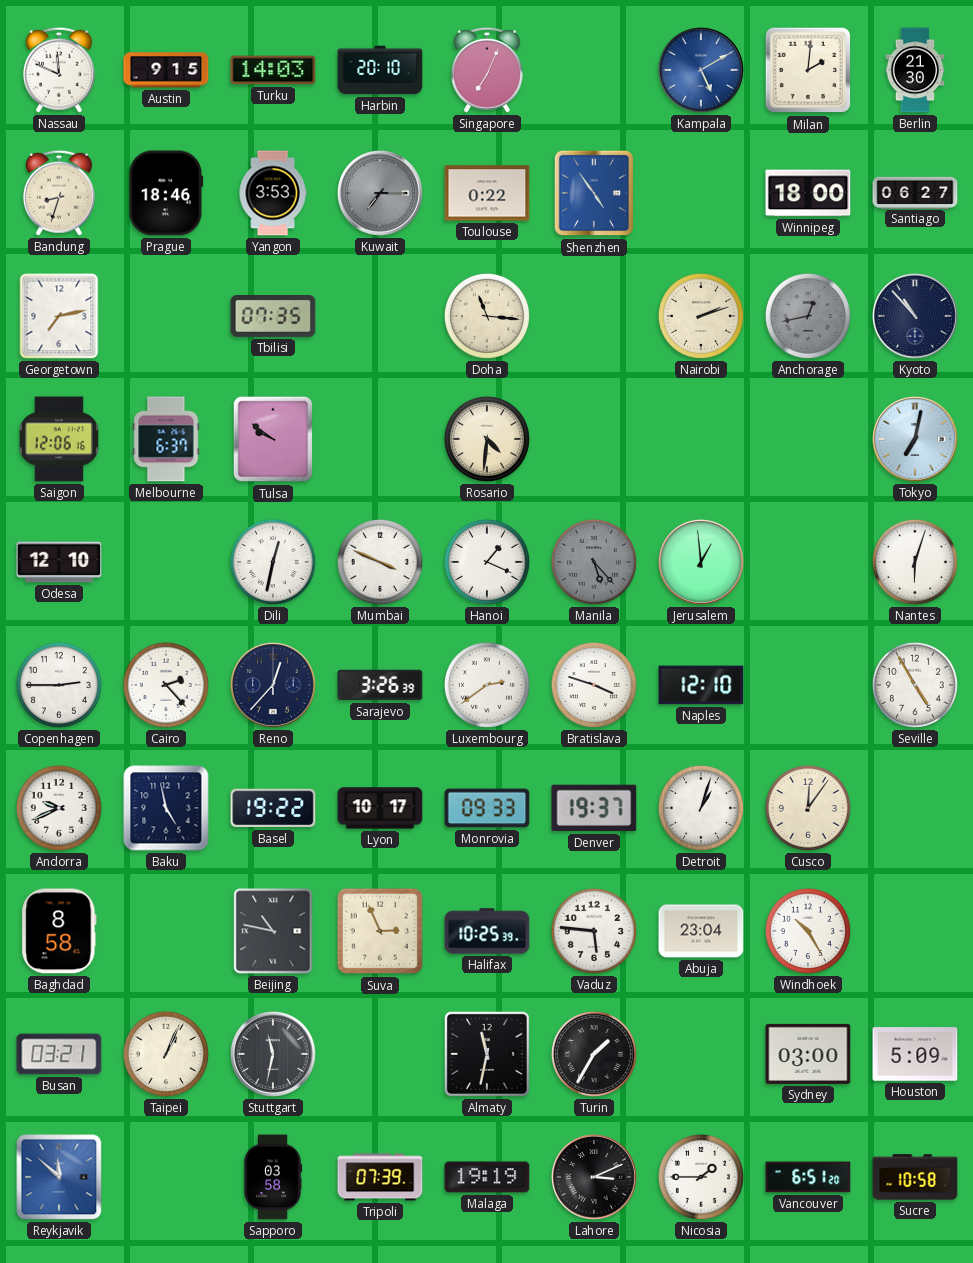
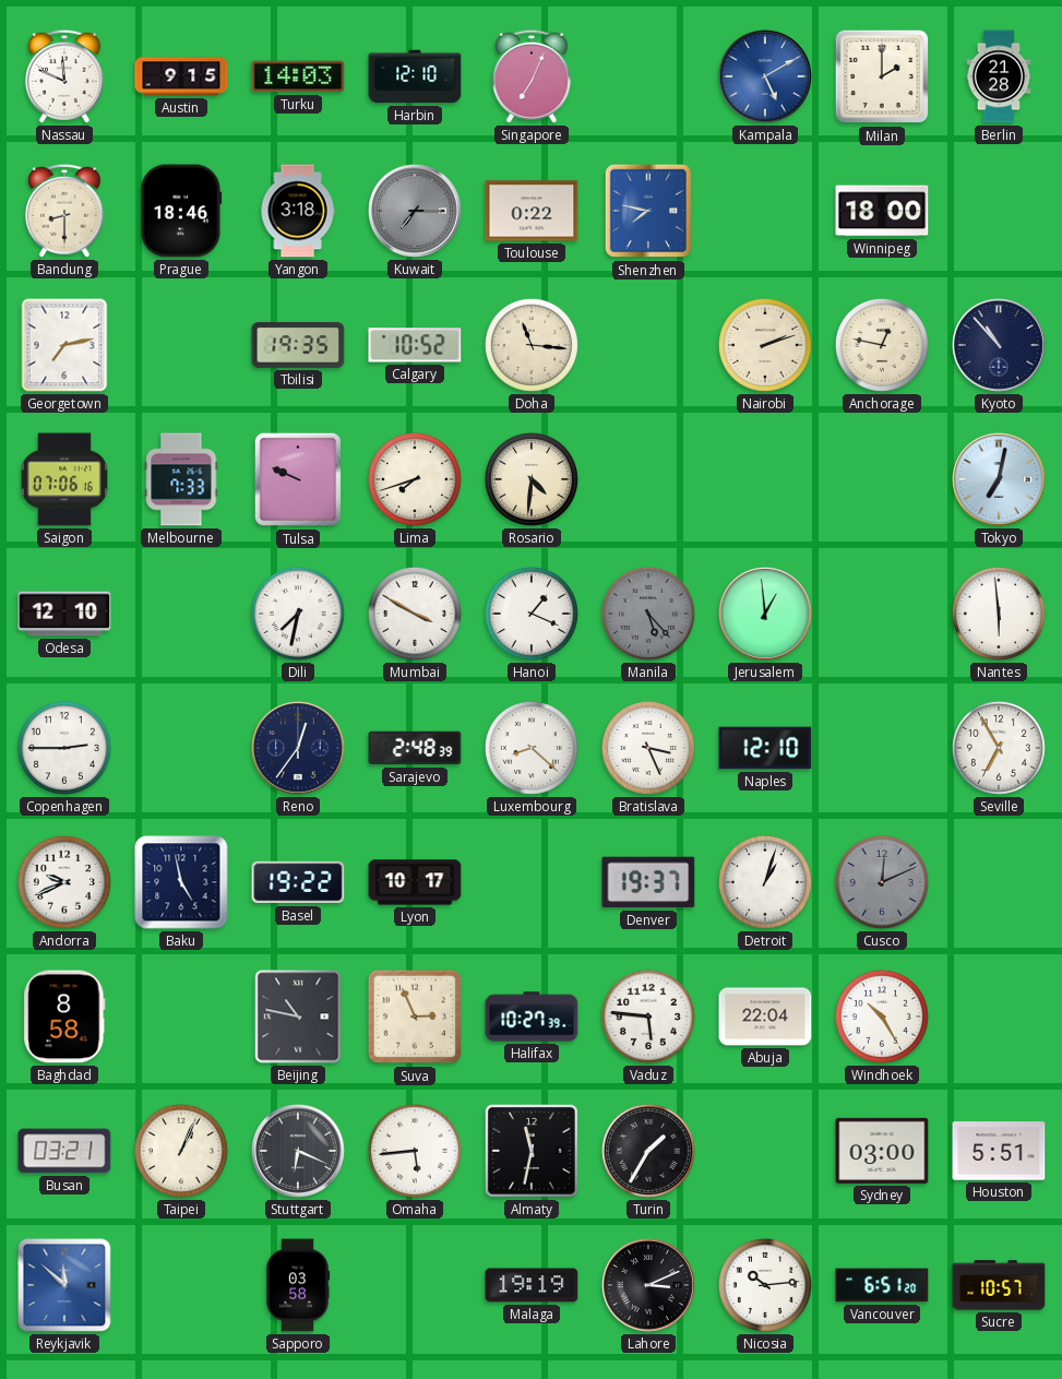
Harbin: 20:10 -> 12:10 (415, 76)
Milan: 2:01 -> 2:00 (882, 76)
Berlin: 21:30 -> 21:28 (999, 76)
Bandung: 8:33 -> 8:30 (64, 211)
Yangon: 3:53 -> 3:18 (298, 211)
Shenzhen: 4:54 -> 7:47 (648, 211)
Santiago: 06:27 -> none (915, 192)
Tbilisi: 07:35 -> 19:35 (298, 346)
Calgary: none -> 10:52 (415, 345)
Anchorage: 12:43 -> 12:47 (882, 345)
Anchorage dial: grey -> cream (882, 345)
Saigon: 12:06 -> 07:06 (64, 479)
Melbourne: 6:37 -> 7:33 (181, 479)
Tulsa: 9:51 -> 9:49 (298, 479)
Lima: none -> 7:42 (415, 479)
Dili: 12:32 -> 7:32 (298, 614)
Mumbai: 3:49 -> 3:50 (415, 614)
Nantes: 6:03 -> 5:59 (999, 614)
Cairo: 2:23 -> none (166, 685)
Reno: 12:37 -> 12:36 (298, 748)
Sarajevo: 3:26 -> 2:48 (415, 748)
Luxembourg: 2:39 -> 8:22 (532, 748)
Bratislava: 3:48 -> 3:26 (648, 748)
Seville: 4:55 -> 6:55 (999, 748)
Monrovia: 09:33 -> none (487, 808)
Cusco: 12:06 -> 12:11 (882, 882)
Cusco dial: cream -> grey (882, 882)
Halifax: 10:25 -> 10:27 (532, 1017)
Abuja: 23:04 -> 22:04 (765, 1017)
Stuttgart: 11:32 -> 6:19 (298, 1151)
Omaha: none -> 5:44 (415, 1151)
Houston: 5:09 -> 5:51 (999, 1151)
Tripoli: 07:39 -> none (380, 1177)
Nicosia: 1:45 -> 10:14 (765, 1285)
Sucre: 10:58 -> 10:57 (999, 1285)
